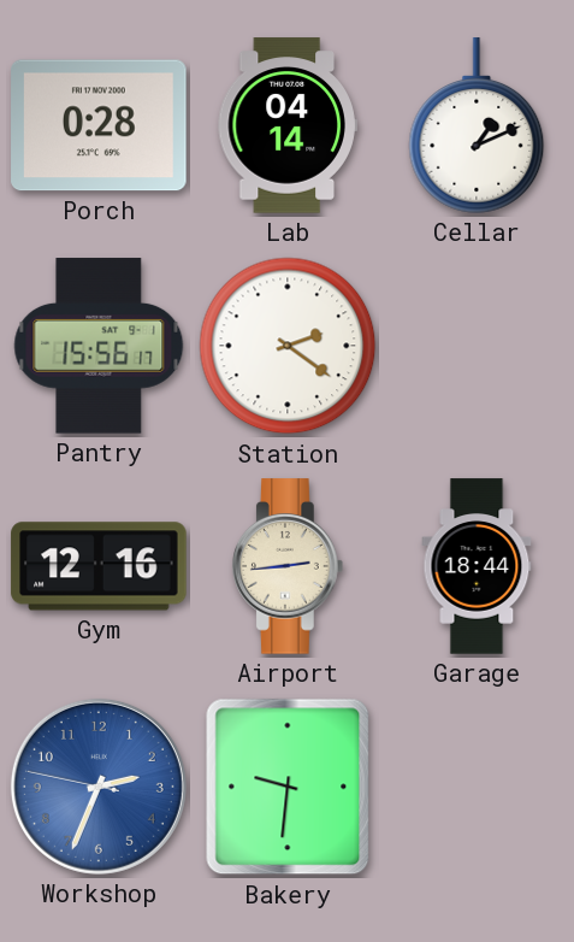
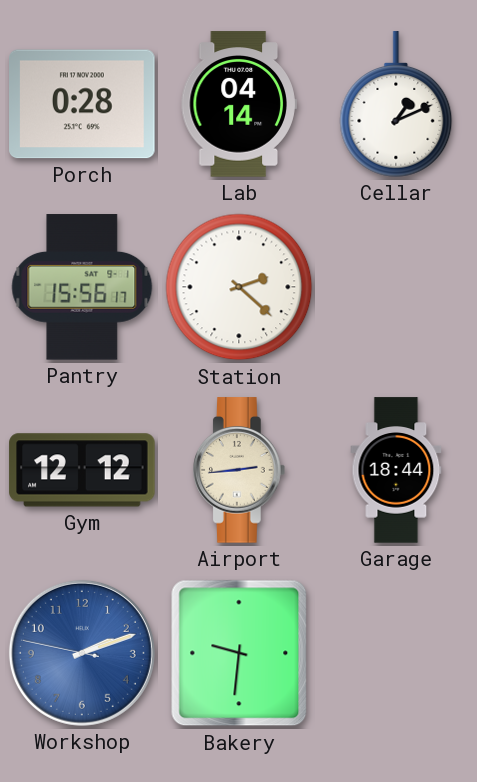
Station: 2:21 -> 2:22 (239, 287)
Gym: 12:16 -> 12:12 (82, 470)
Workshop: 2:33 -> 2:11 (82, 653)
